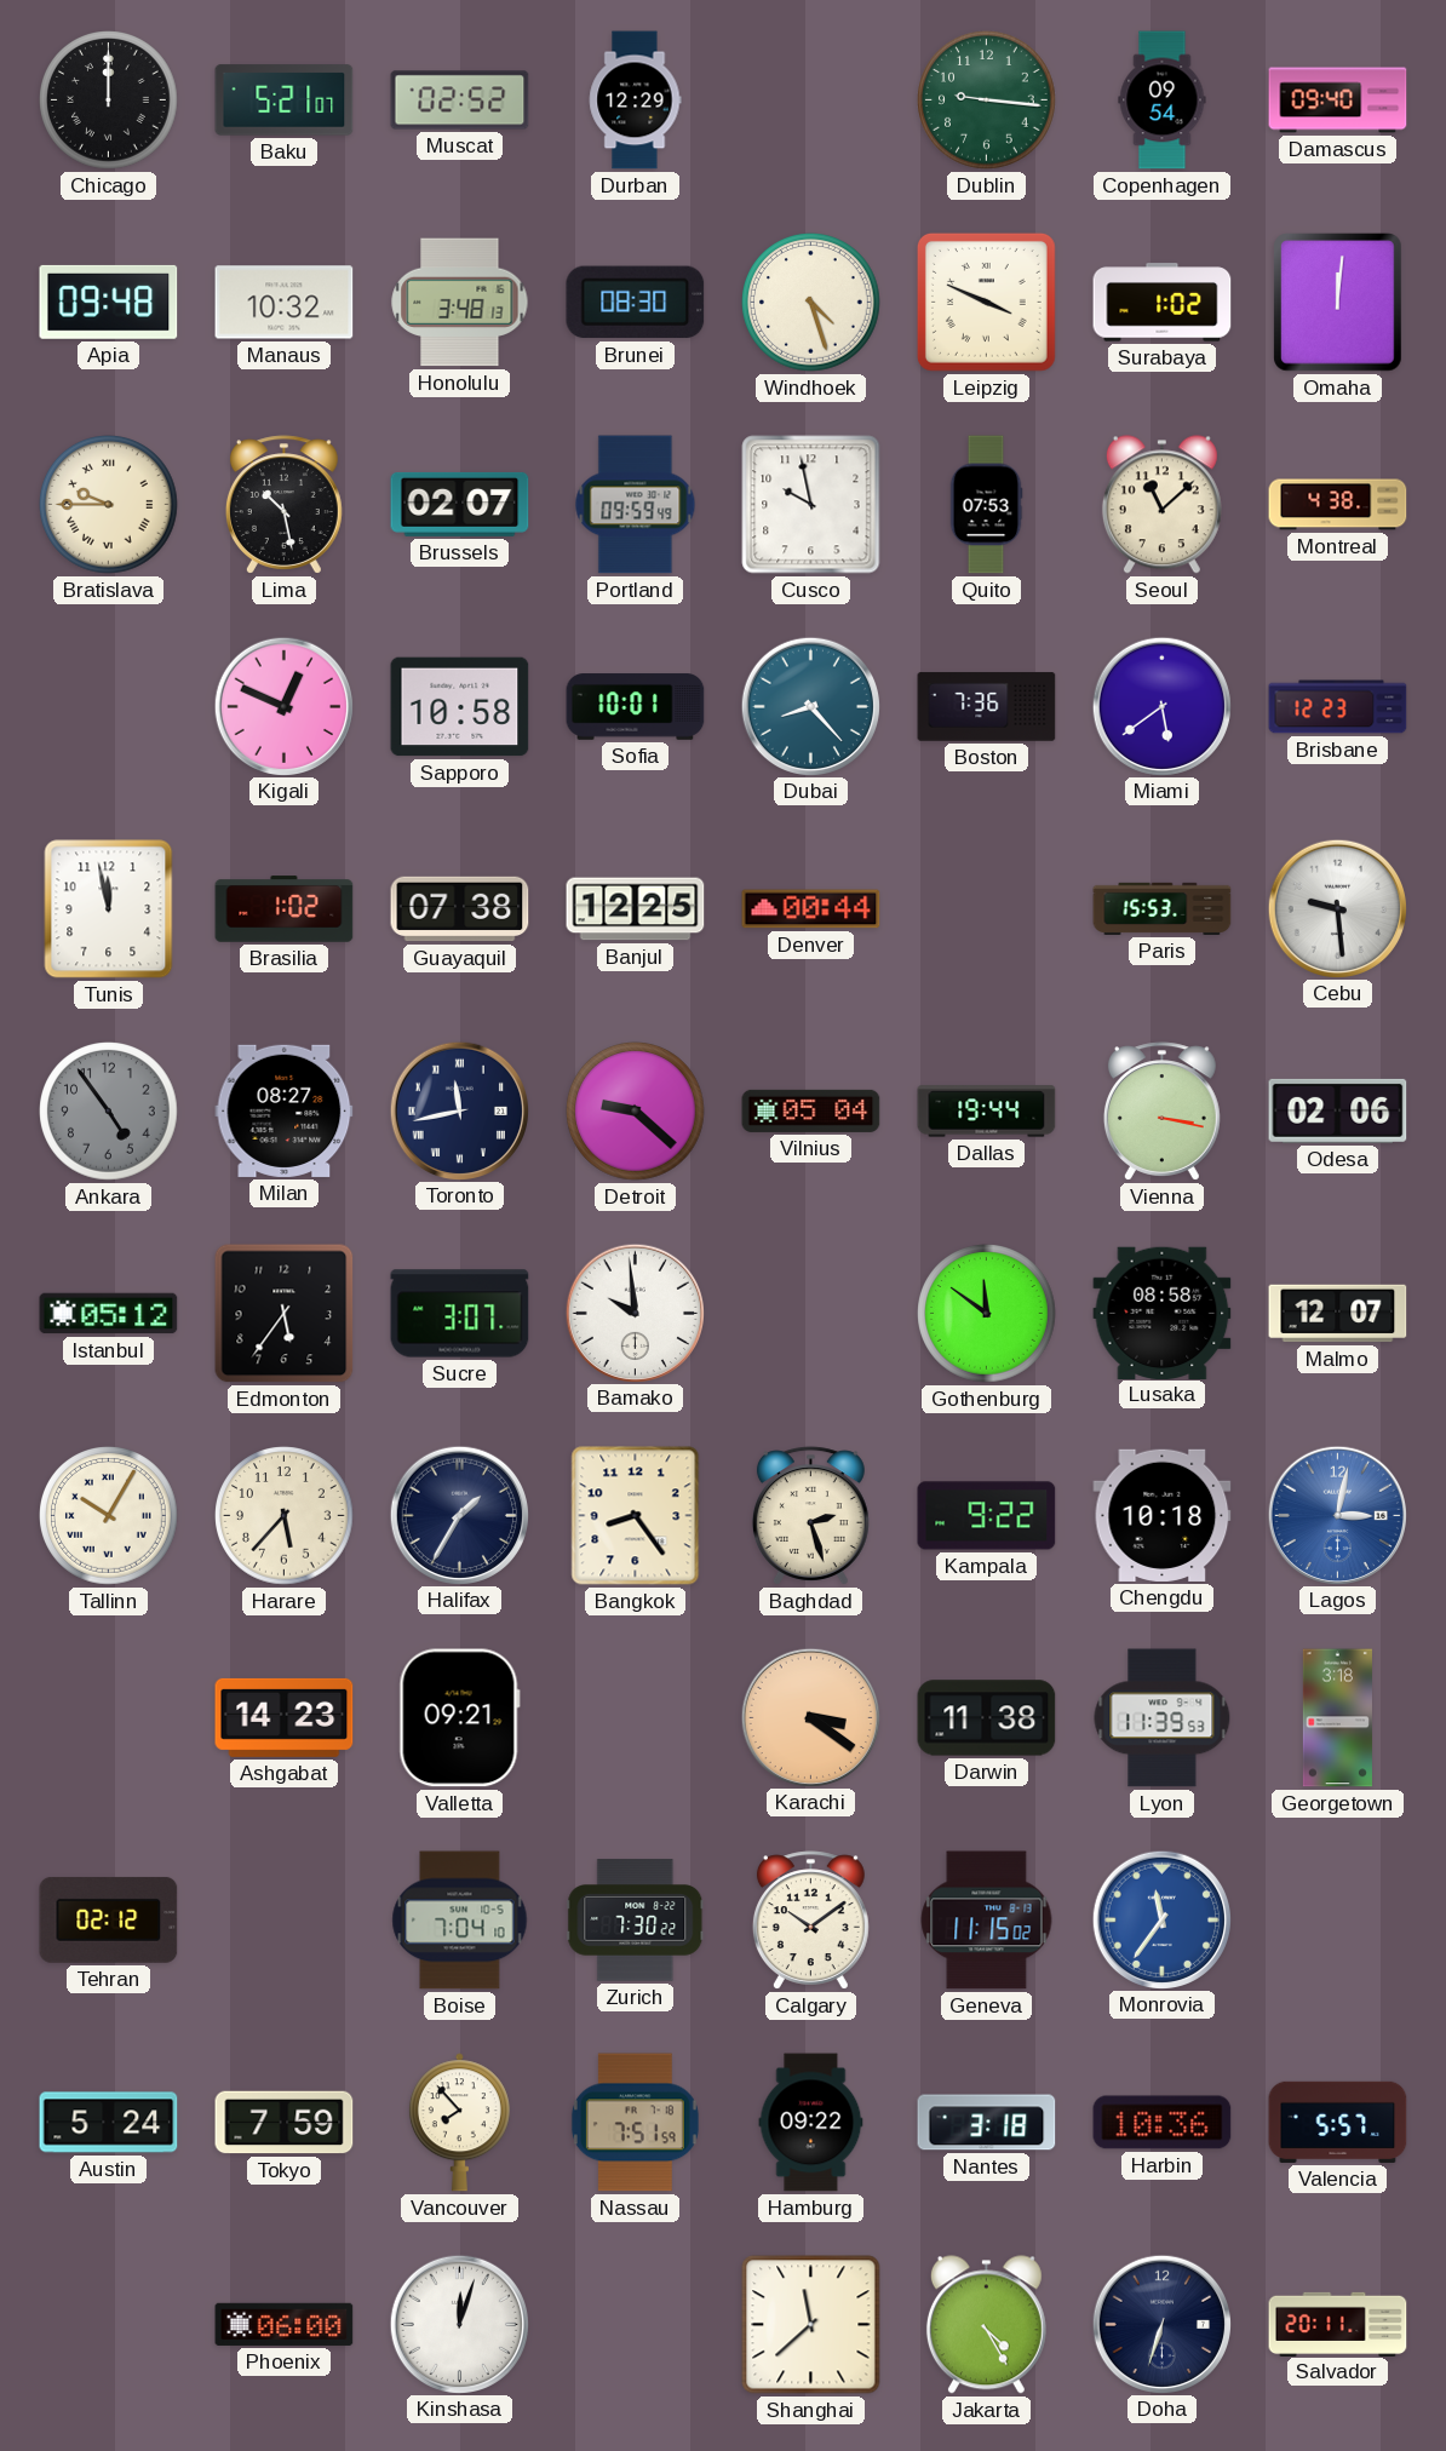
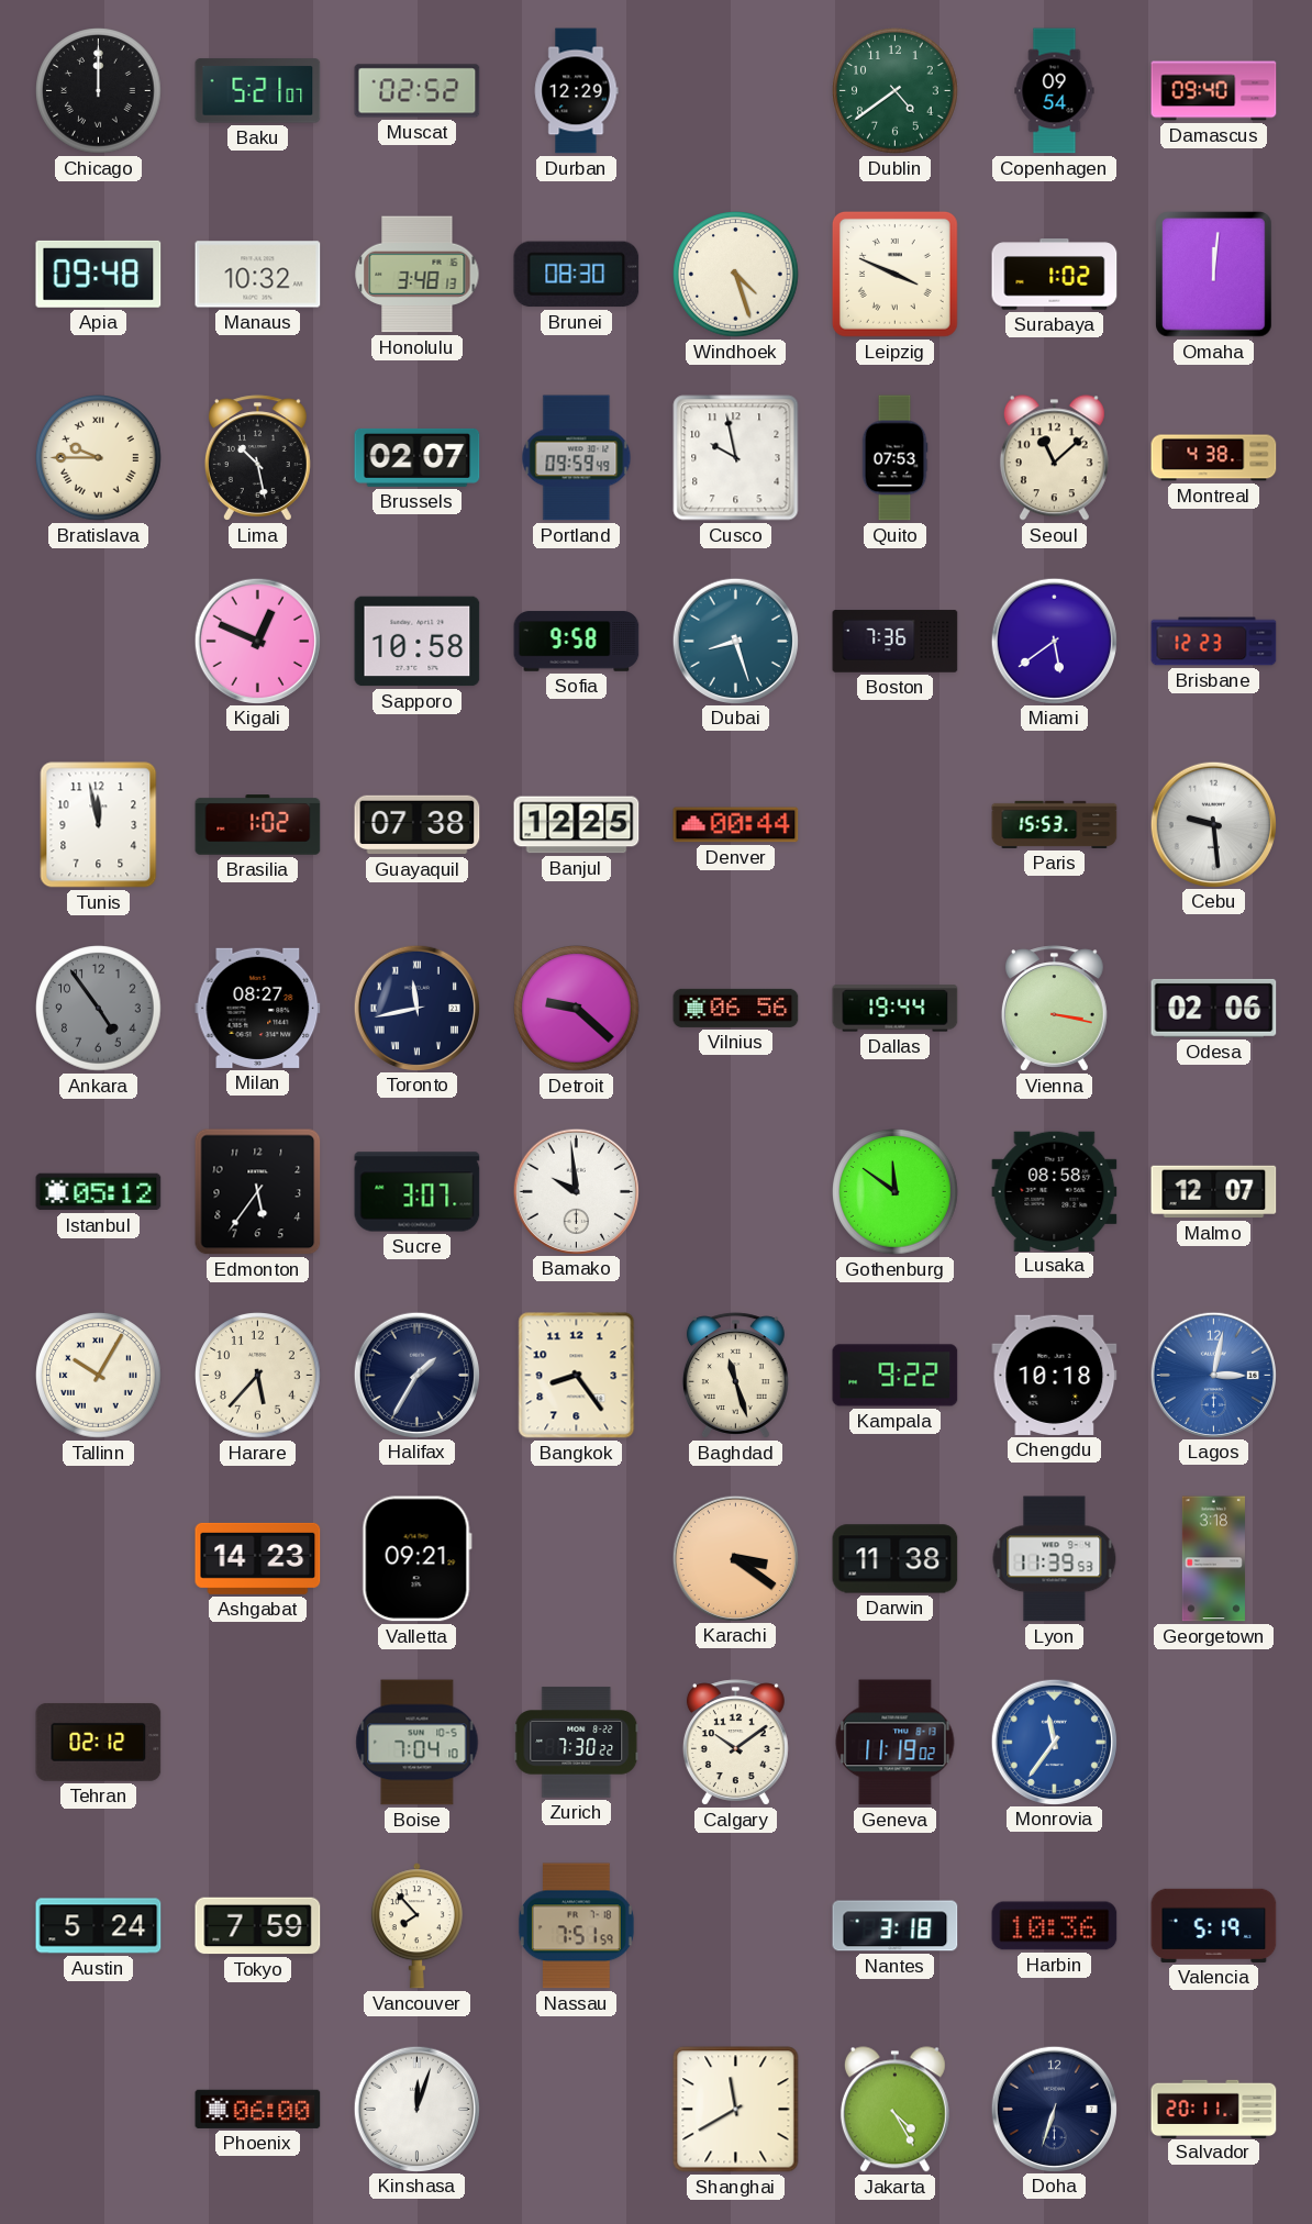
Dublin: 9:16 -> 4:39 (896, 91)
Sofia: 10:01 -> 9:58 (577, 642)
Dubai: 8:23 -> 8:27 (735, 641)
Vilnius: 05:04 -> 06:56 (736, 1008)
Baghdad: 2:27 -> 11:27 (735, 1376)
Geneva: 11:15 -> 11:19 (896, 1743)
Hamburg: 09:22 -> none (811, 2123)
Valencia: 5:57 -> 5:19 (1214, 1925)
Shanghai: 11:38 -> 11:40 (736, 2110)
